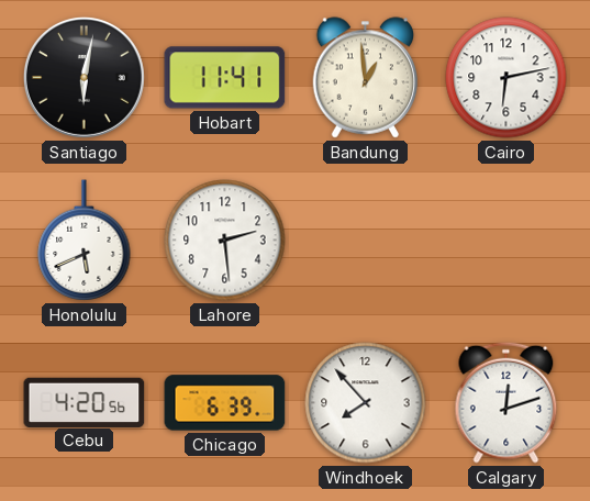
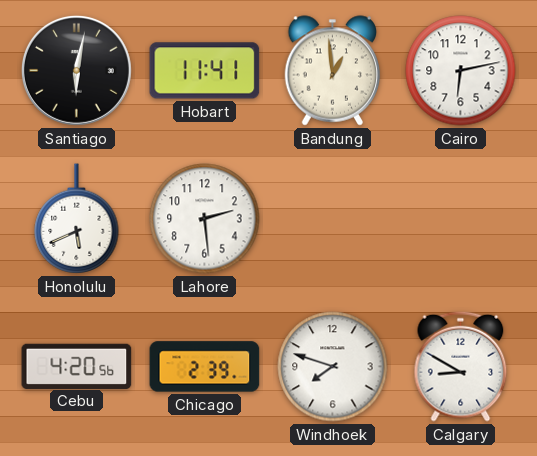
Chicago: 6:39 -> 2:39 (205, 367)
Windhoek: 7:53 -> 7:48 (333, 367)
Calgary: 12:12 -> 8:50 (461, 366)
